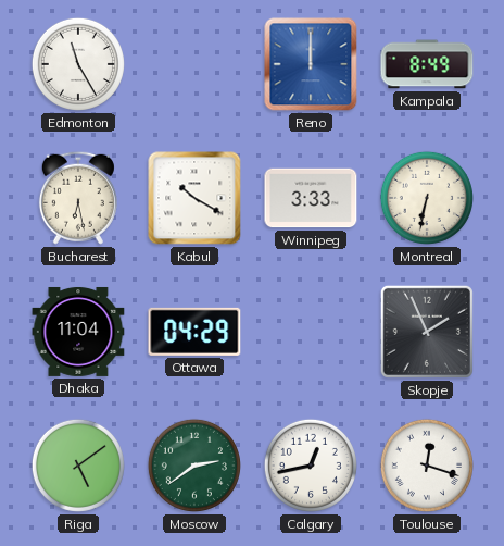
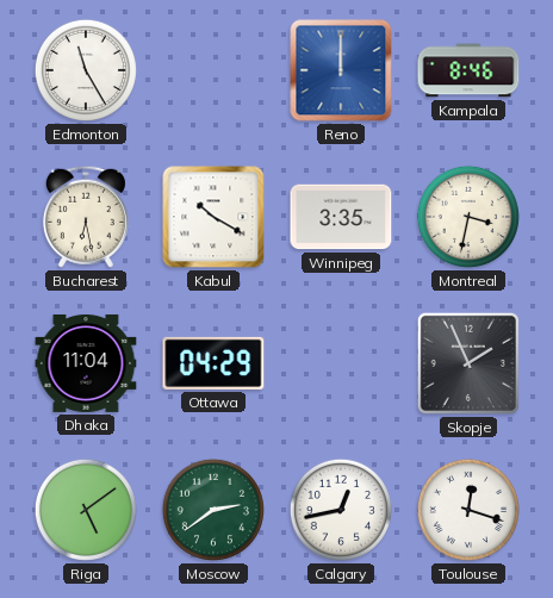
Kampala: 8:49 -> 8:46 (468, 70)
Winnipeg: 3:33 -> 3:35 (341, 217)
Montreal: 6:32 -> 3:32 (468, 217)
